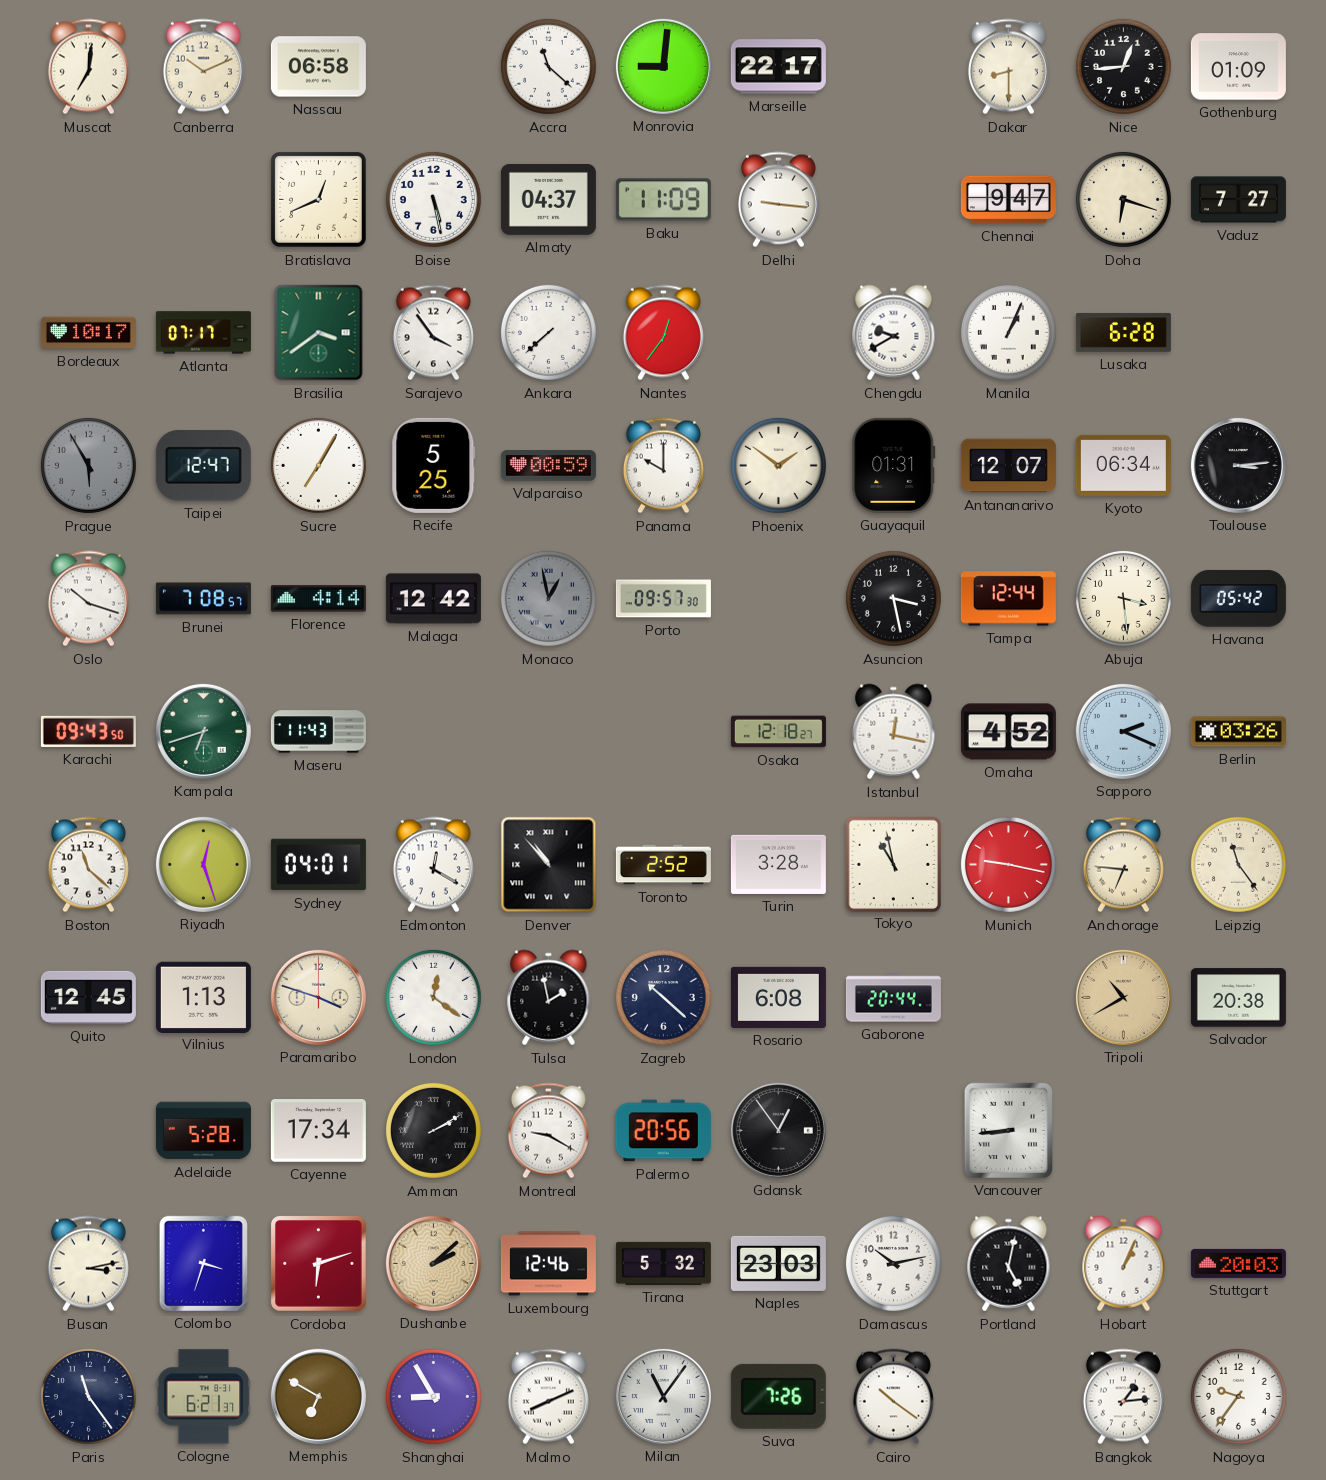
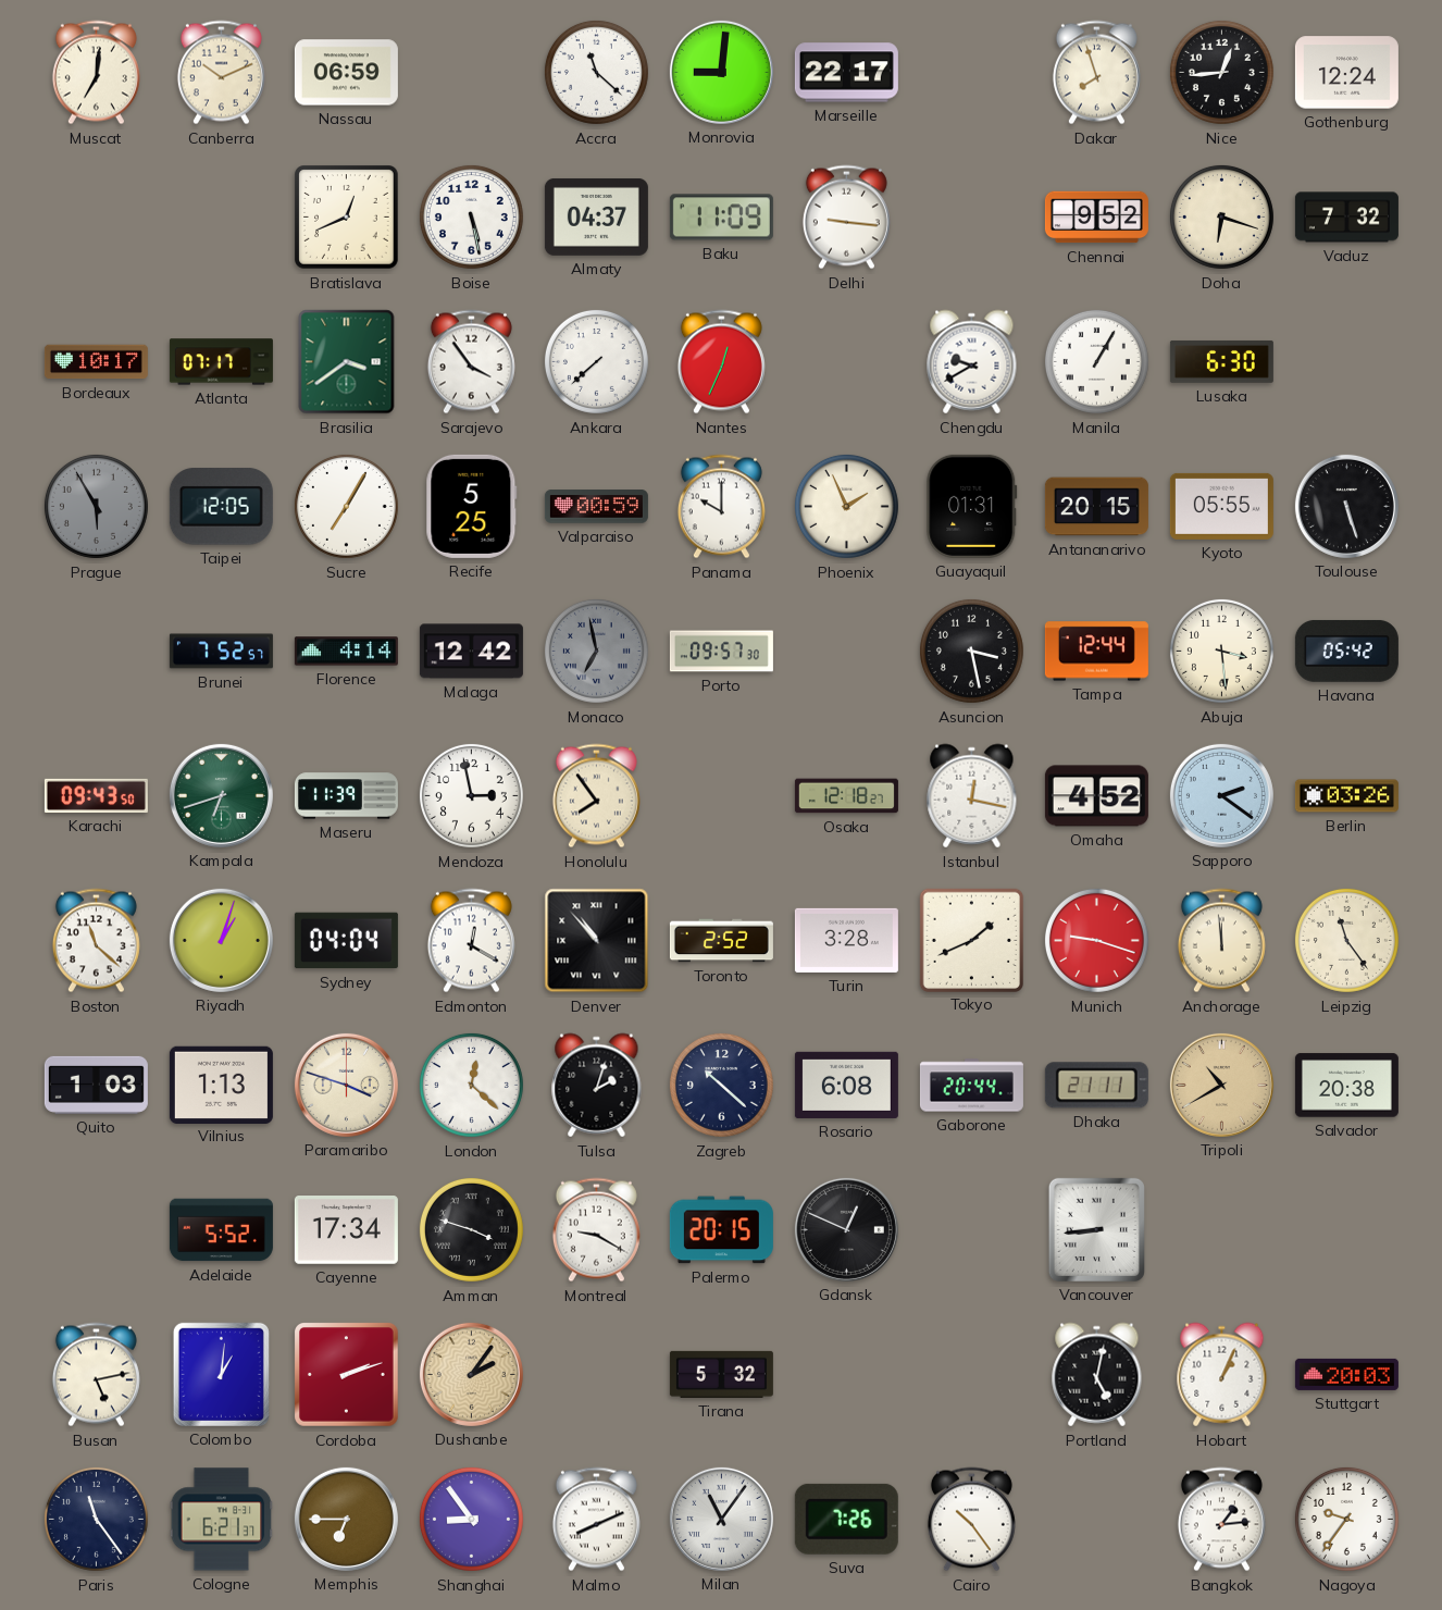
Nassau: 06:58 -> 06:59 (346, 73)
Dakar: 8:30 -> 7:57 (1096, 73)
Gothenburg: 01:09 -> 12:24 (1346, 73)
Chennai: 9:47 -> 9:52 (1096, 218)
Vaduz: 7:27 -> 7:32 (1346, 218)
Nantes: 12:36 -> 12:34 (721, 362)
Manila: 1:04 -> 1:05 (1096, 361)
Lusaka: 6:28 -> 6:30 (1221, 361)
Taipei: 12:47 -> 12:05 (221, 507)
Phoenix: 1:51 -> 1:56 (846, 506)
Antananarivo: 12:07 -> 20:15 (1096, 507)
Kyoto: 06:34 -> 05:55 (1221, 506)
Toulouse: 3:14 -> 5:27 (1346, 506)
Oslo: 10:18 -> none (88, 599)
Brunei: 7:08 -> 7:52 (221, 652)
Monaco: 12:58 -> 6:58 (596, 651)
Maseru: 11:43 -> 11:39 (346, 796)
Mendoza: none -> 2:58 (471, 795)
Honolulu: none -> 7:54 (596, 796)
Sapporo: 2:19 -> 2:21 (1221, 795)
Riyadh: 12:27 -> 1:03 (221, 940)
Sydney: 04:01 -> 04:04 (346, 941)
Tokyo: 10:58 -> 1:41 (971, 940)
Munich: 9:17 -> 9:18 (1096, 940)
Anchorage: 6:46 -> 11:59 (1221, 941)
Quito: 12:45 -> 1:03 (96, 1085)
London: 12:21 -> 12:22 (471, 1085)
Tulsa: 1:58 -> 2:03 (597, 1086)
Dhaka: none -> 21:11 (1096, 1086)
Adelaide: 5:28 -> 5:52 (221, 1230)
Amman: 2:10 -> 3:48 (471, 1229)
Palermo: 20:56 -> 20:15 (721, 1230)
Gdansk: 12:54 -> 12:49 (846, 1229)
Busan: 3:13 -> 5:13 (96, 1375)
Colombo: 3:33 -> 1:01 (221, 1374)
Cordoba: 6:12 -> 2:12 (347, 1375)
Dushanbe: 2:08 -> 2:06 (471, 1374)
Luxembourg: 12:46 -> none (548, 1264)
Naples: 23:03 -> none (778, 1263)
Damascus: 10:13 -> none (893, 1263)
Memphis: 6:50 -> 6:45 (346, 1519)
Shanghai: 8:55 -> 8:54 (471, 1519)
Cairo: 10:21 -> 10:24 (971, 1520)
